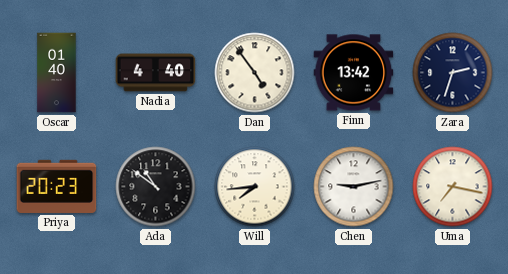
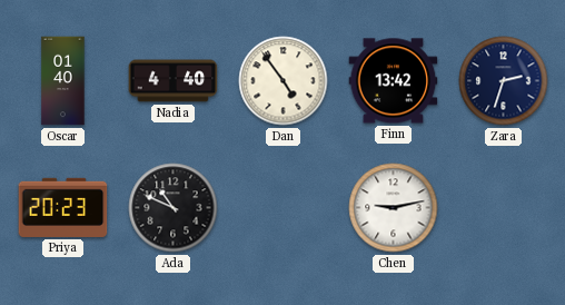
Ada: 10:51 -> 10:49 (174, 208)
Will: 7:44 -> none (255, 187)
Uma: 7:17 -> none (453, 187)
